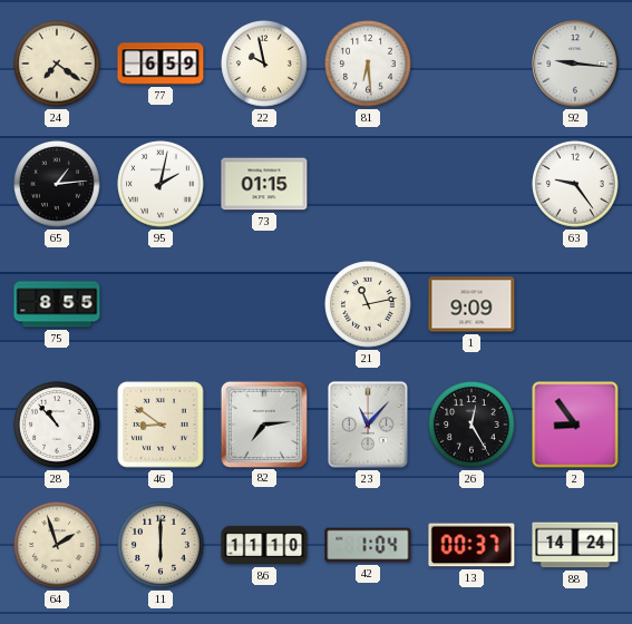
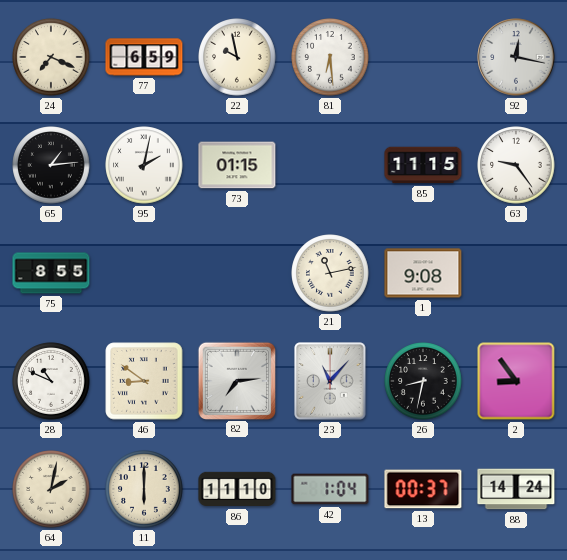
24: 7:21 -> 7:19 (51, 57)
92: 9:16 -> 12:17 (516, 57)
85: none -> 11:15 (423, 165)
1: 9:09 -> 9:08 (423, 273)
28: 10:53 -> 10:49 (51, 381)
26: 12:25 -> 8:32 (423, 381)
64: 1:57 -> 2:02 (51, 489)
